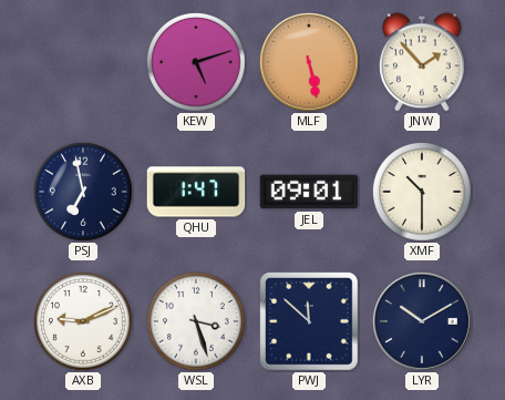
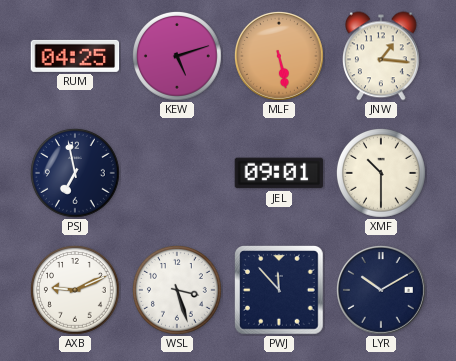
RUM: none -> 04:25 (75, 56)
JNW: 1:53 -> 1:16 (382, 56)
QHU: 1:47 -> none (196, 192)
PWJ: 11:52 -> 11:53 (280, 291)
